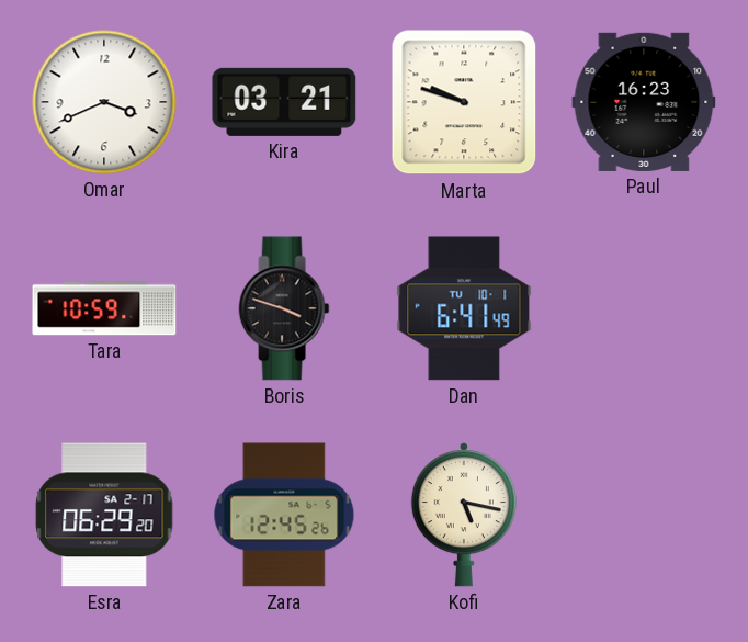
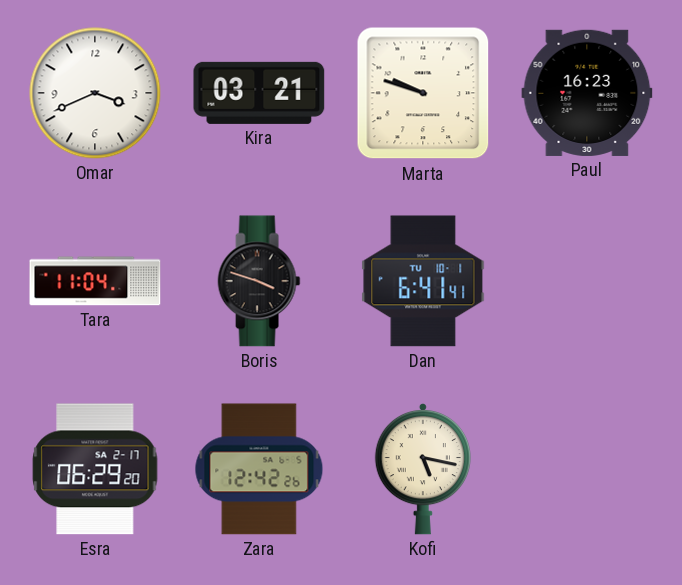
Tara: 10:59 -> 11:04 (95, 281)
Dan: 6:41:49 -> 6:41:41 (423, 281)
Zara: 12:45 -> 12:42 (259, 469)
